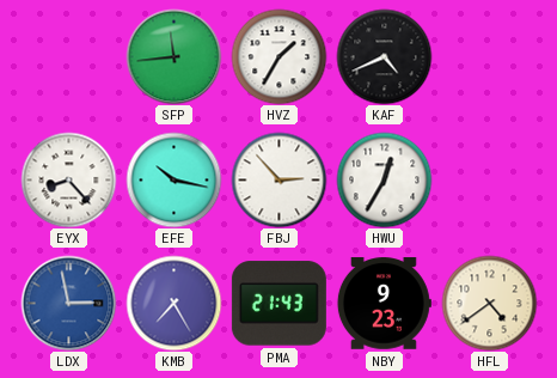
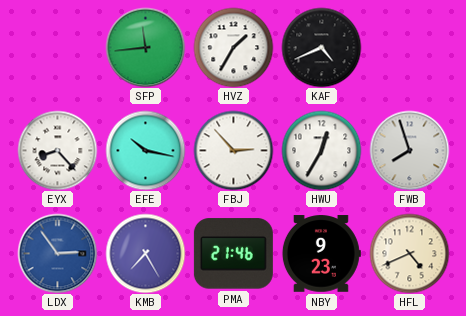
FWB: none -> 7:57 (409, 150)
LDX: 2:58 -> 2:54 (57, 253)
PMA: 21:43 -> 21:46 (233, 254)
HFL: 4:39 -> 4:41 (409, 253)
